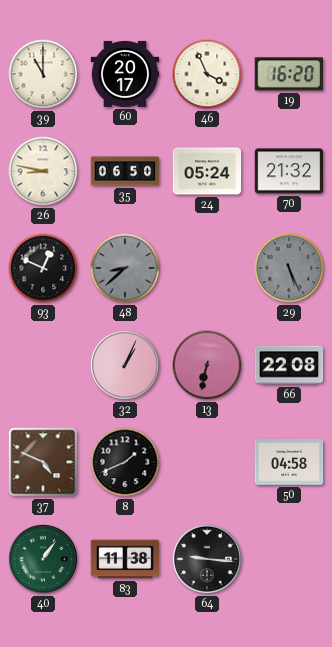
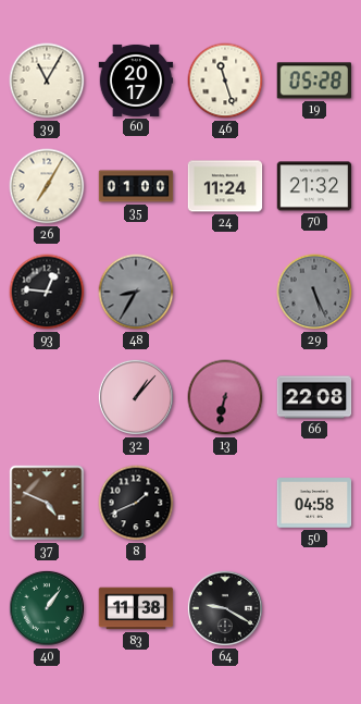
39: 11:00 -> 11:05 (47, 81)
46: 3:56 -> 11:27 (225, 81)
19: 16:20 -> 05:28 (314, 81)
26: 8:47 -> 7:05 (47, 186)
35: 06:50 -> 01:00 (136, 186)
24: 05:24 -> 11:24 (225, 186)
93: 12:49 -> 12:46 (47, 292)
48: 8:38 -> 8:35 (136, 292)
32: 1:04 -> 1:07 (136, 397)
64: 9:16 -> 9:20 (225, 608)
